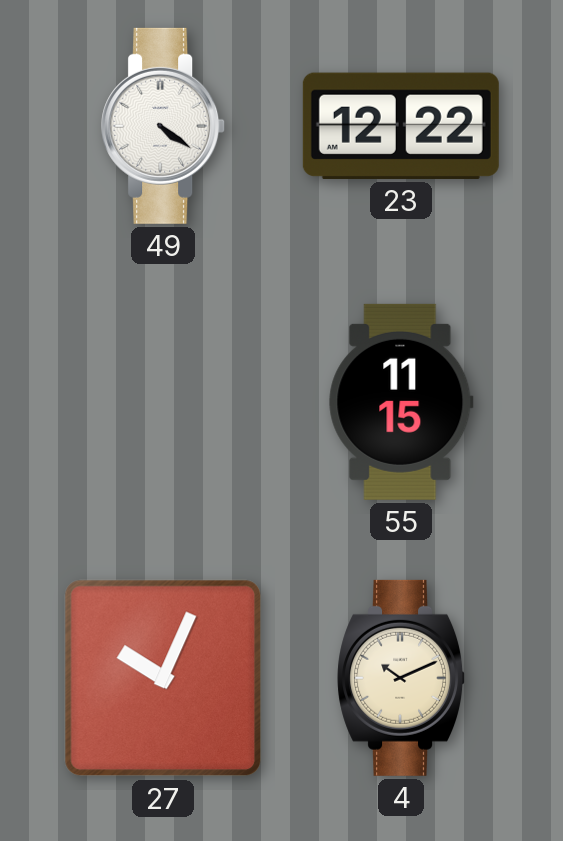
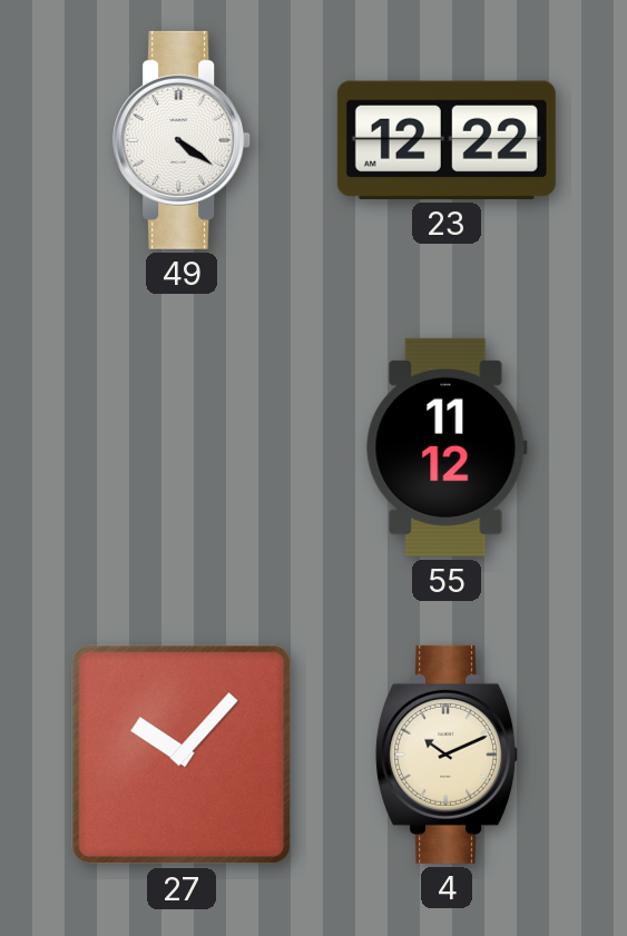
55: 11:15 -> 11:12 (447, 447)
27: 10:04 -> 10:07 (182, 755)
